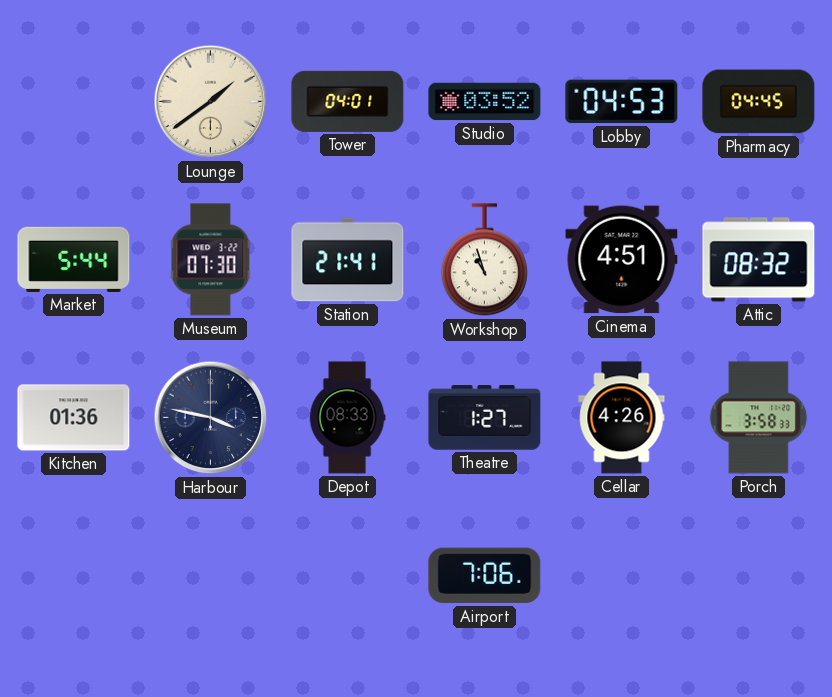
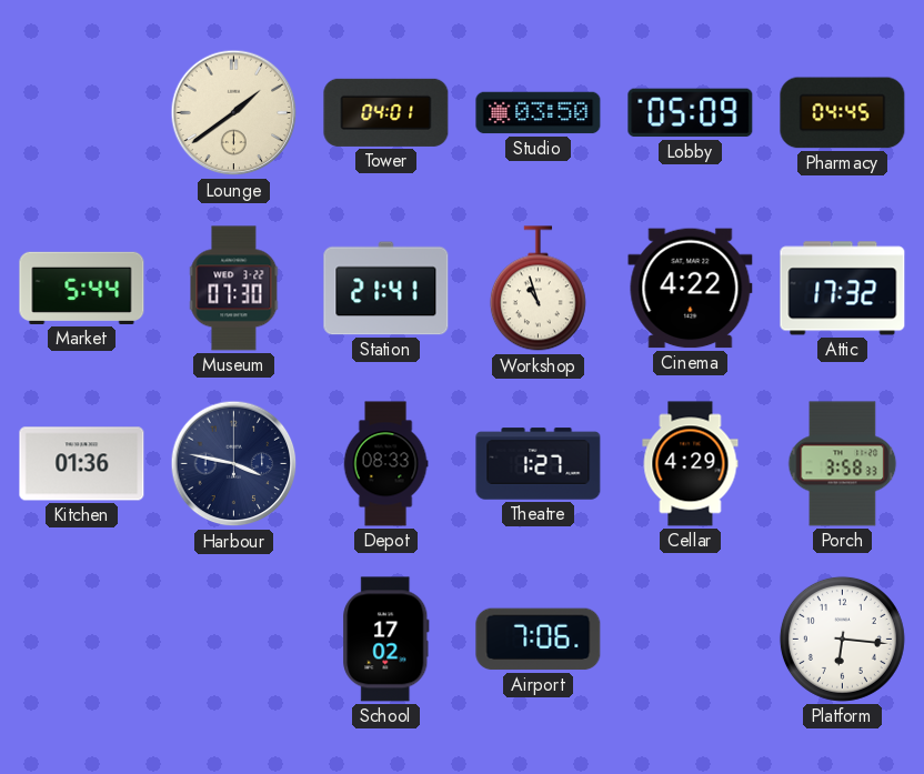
Studio: 03:52 -> 03:50 (539, 113)
Lobby: 04:53 -> 05:09 (691, 113)
Cinema: 4:51 -> 4:22 (691, 289)
Attic: 08:32 -> 17:32 (843, 289)
Cellar: 4:26 -> 4:29 (691, 464)
School: none -> 17:02 (386, 640)
Platform: none -> 6:16 (842, 639)
